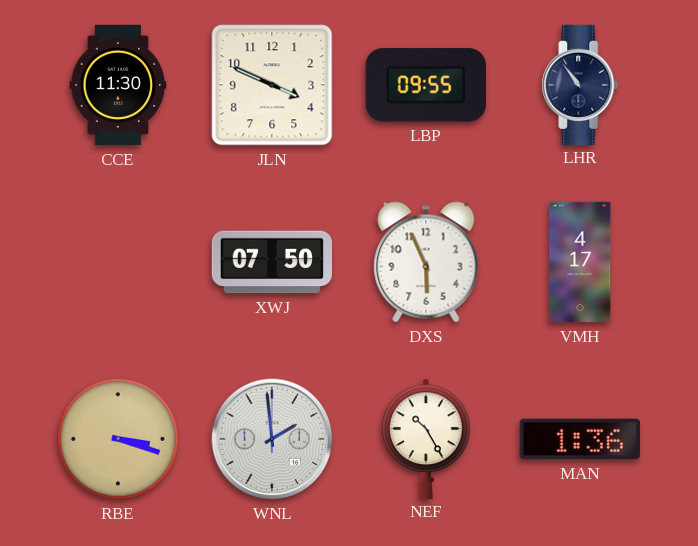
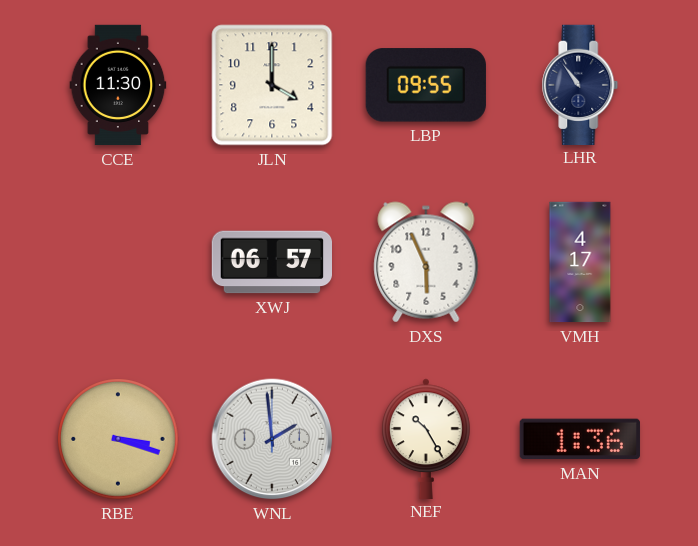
JLN: 3:49 -> 4:00 (272, 85)
XWJ: 07:50 -> 06:57 (271, 262)
